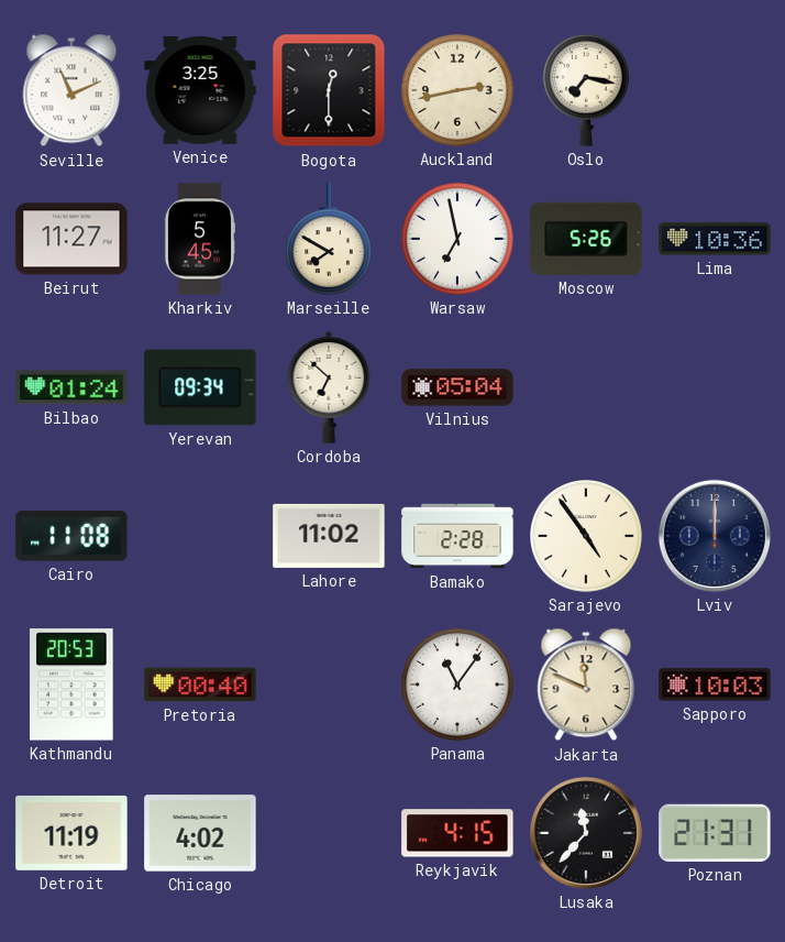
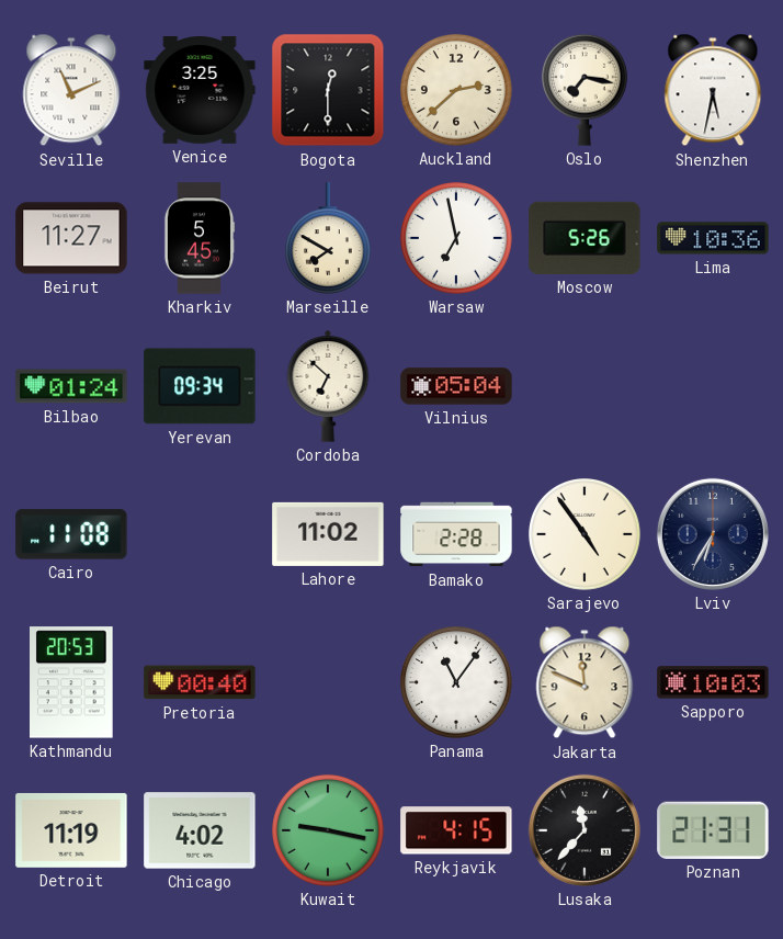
Auckland: 2:43 -> 2:38 (457, 91)
Shenzhen: none -> 5:32 (713, 90)
Lviv: 12:00 -> 6:35 (713, 534)
Kuwait: none -> 9:17 (329, 831)
